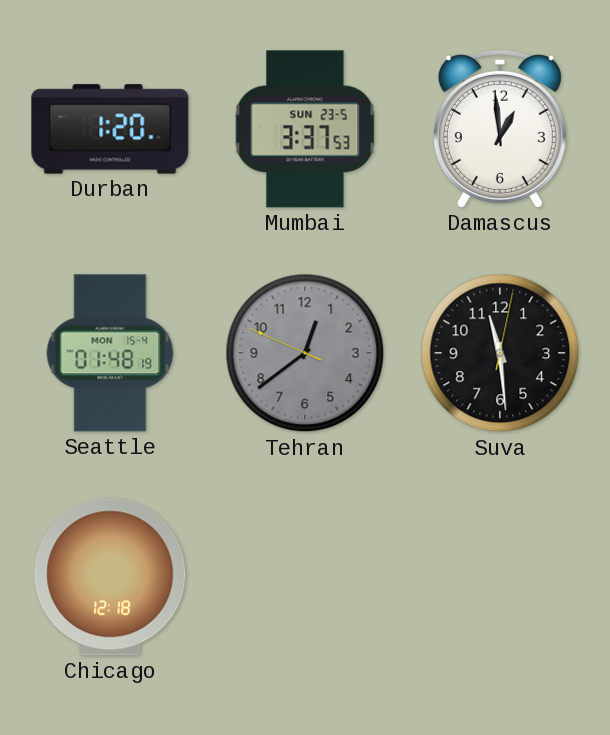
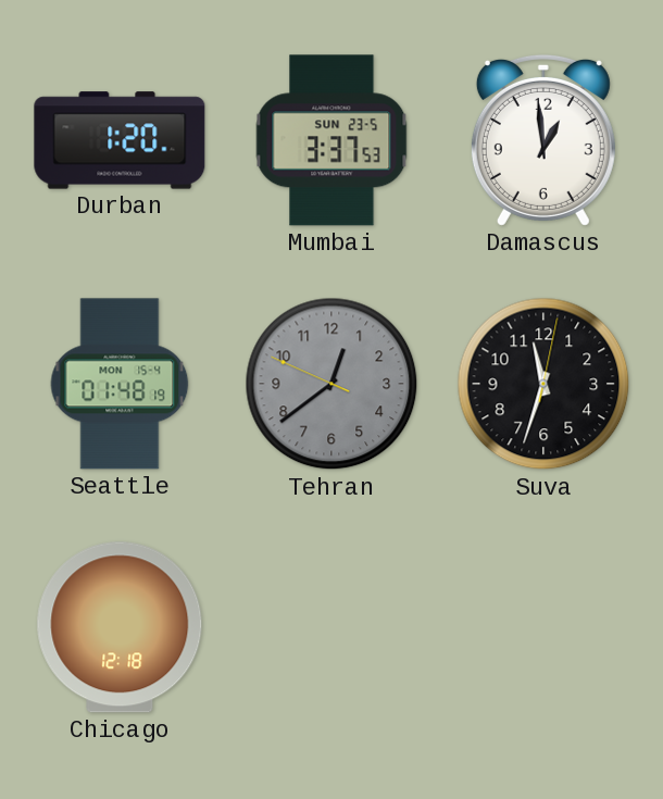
Suva: 11:29 -> 11:33 (543, 384)
